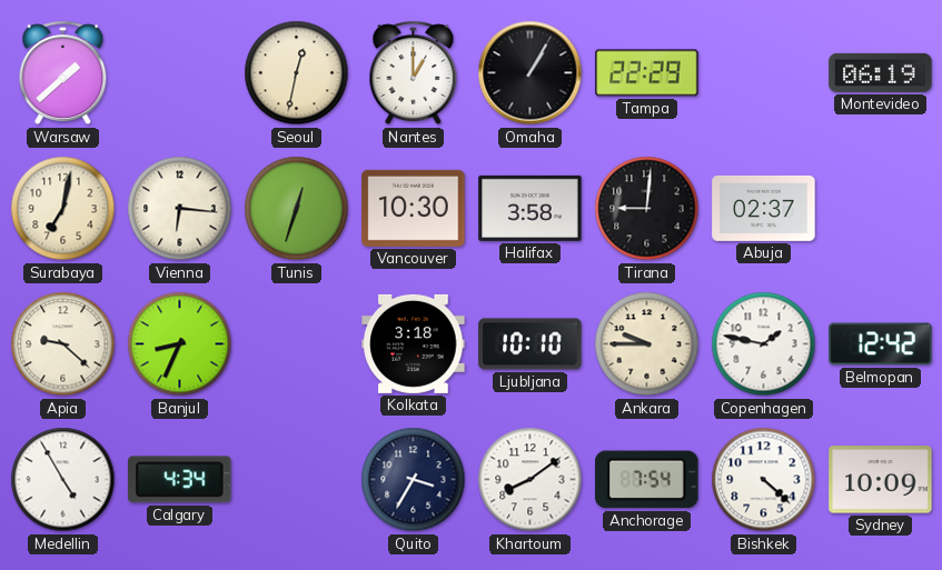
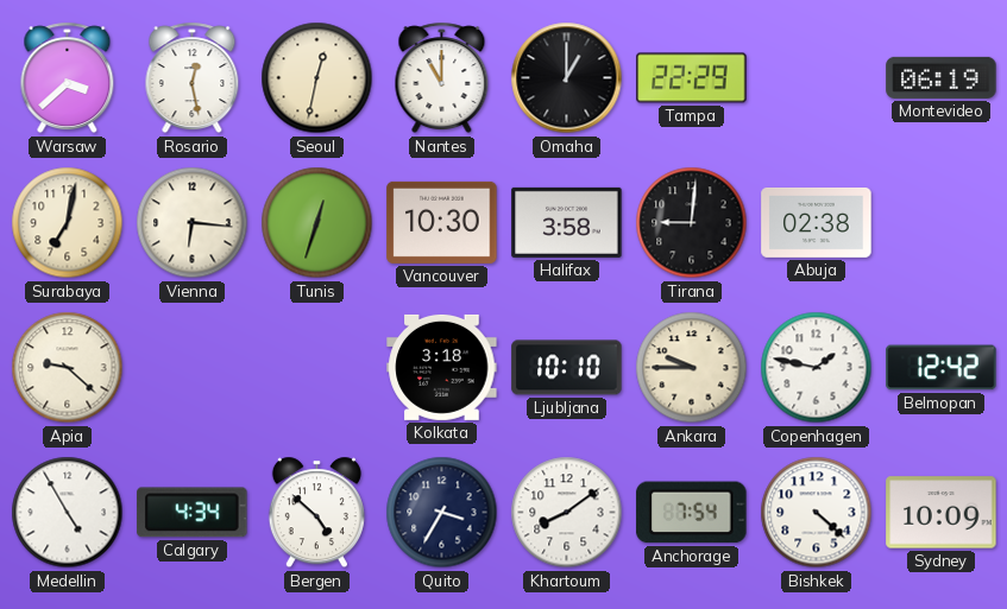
Warsaw: 1:38 -> 3:38 (68, 78)
Rosario: none -> 12:28 (193, 78)
Nantes: 1:00 -> 11:00 (442, 78)
Omaha: 1:05 -> 1:00 (567, 78)
Abuja: 02:37 -> 02:38 (817, 222)
Banjul: 8:34 -> none (180, 344)
Bergen: none -> 4:52 (316, 513)
